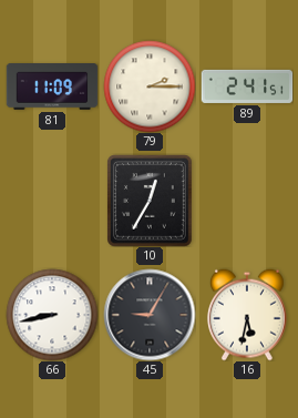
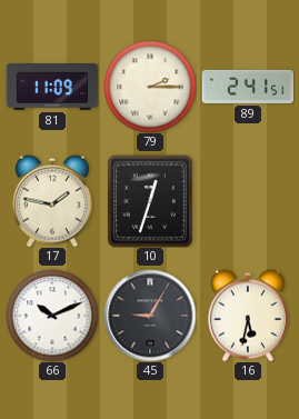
17: none -> 1:47 (52, 201)
10: 12:35 -> 12:33 (151, 201)
66: 8:43 -> 10:11 (52, 316)
